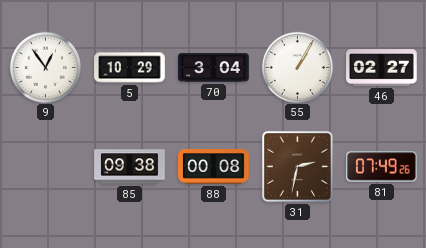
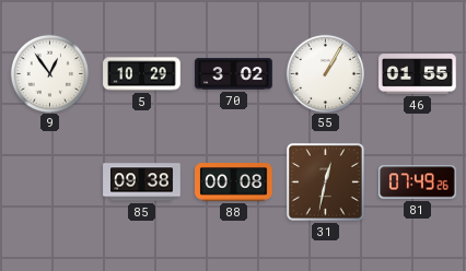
70: 3:04 -> 3:02 (234, 74)
46: 02:27 -> 01:55 (418, 74)
31: 2:32 -> 12:32 (325, 181)
